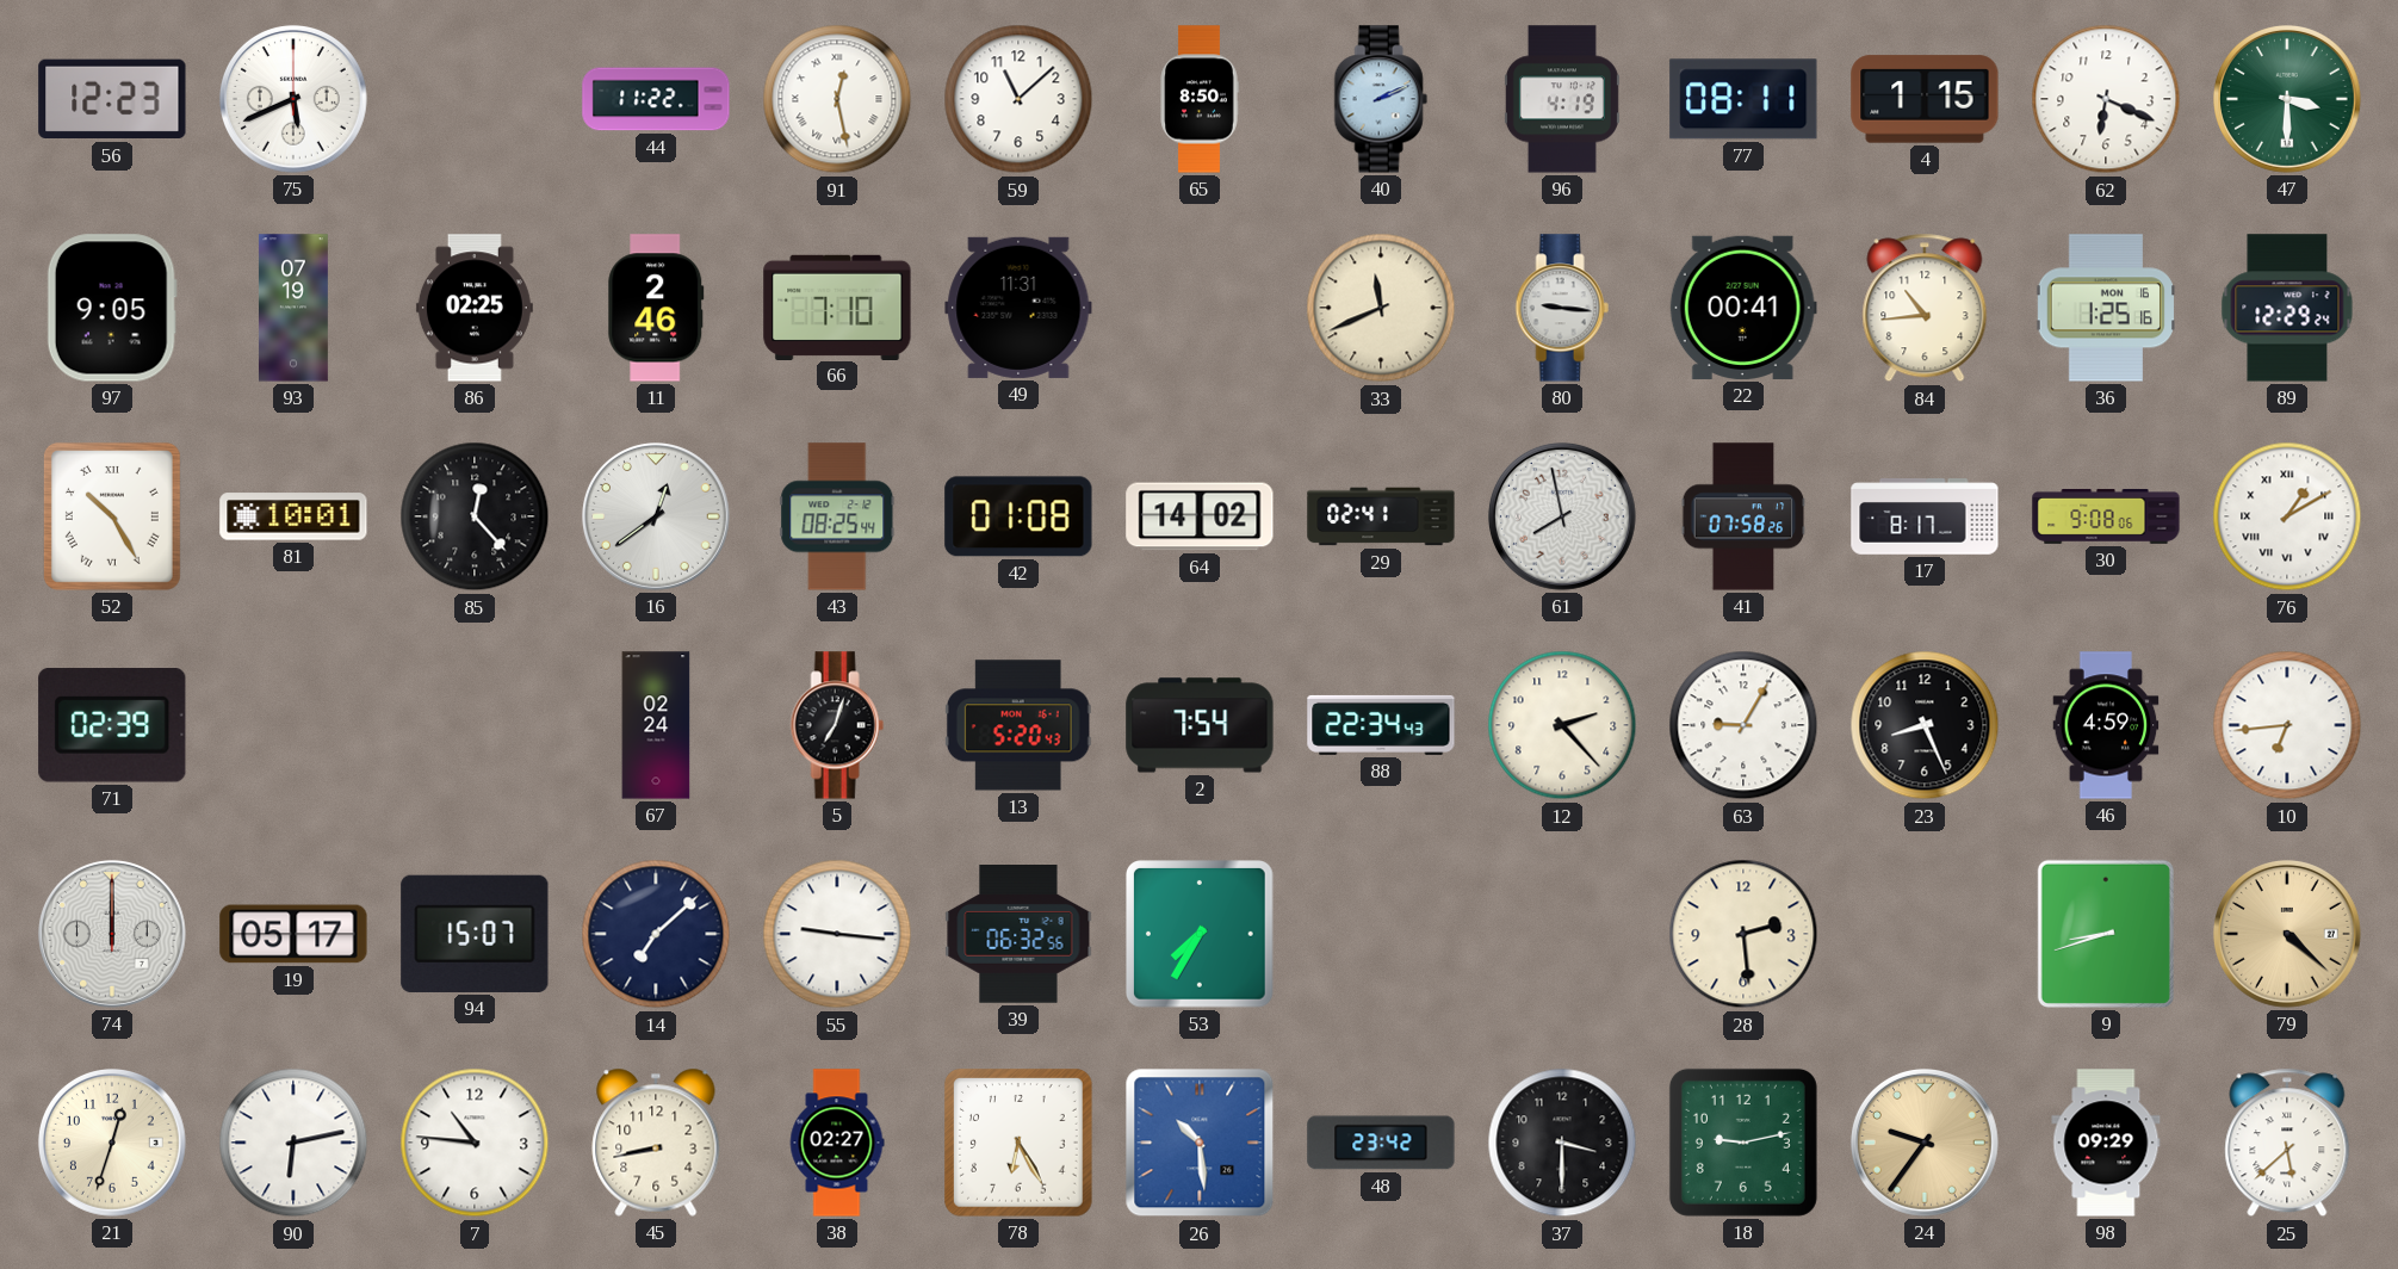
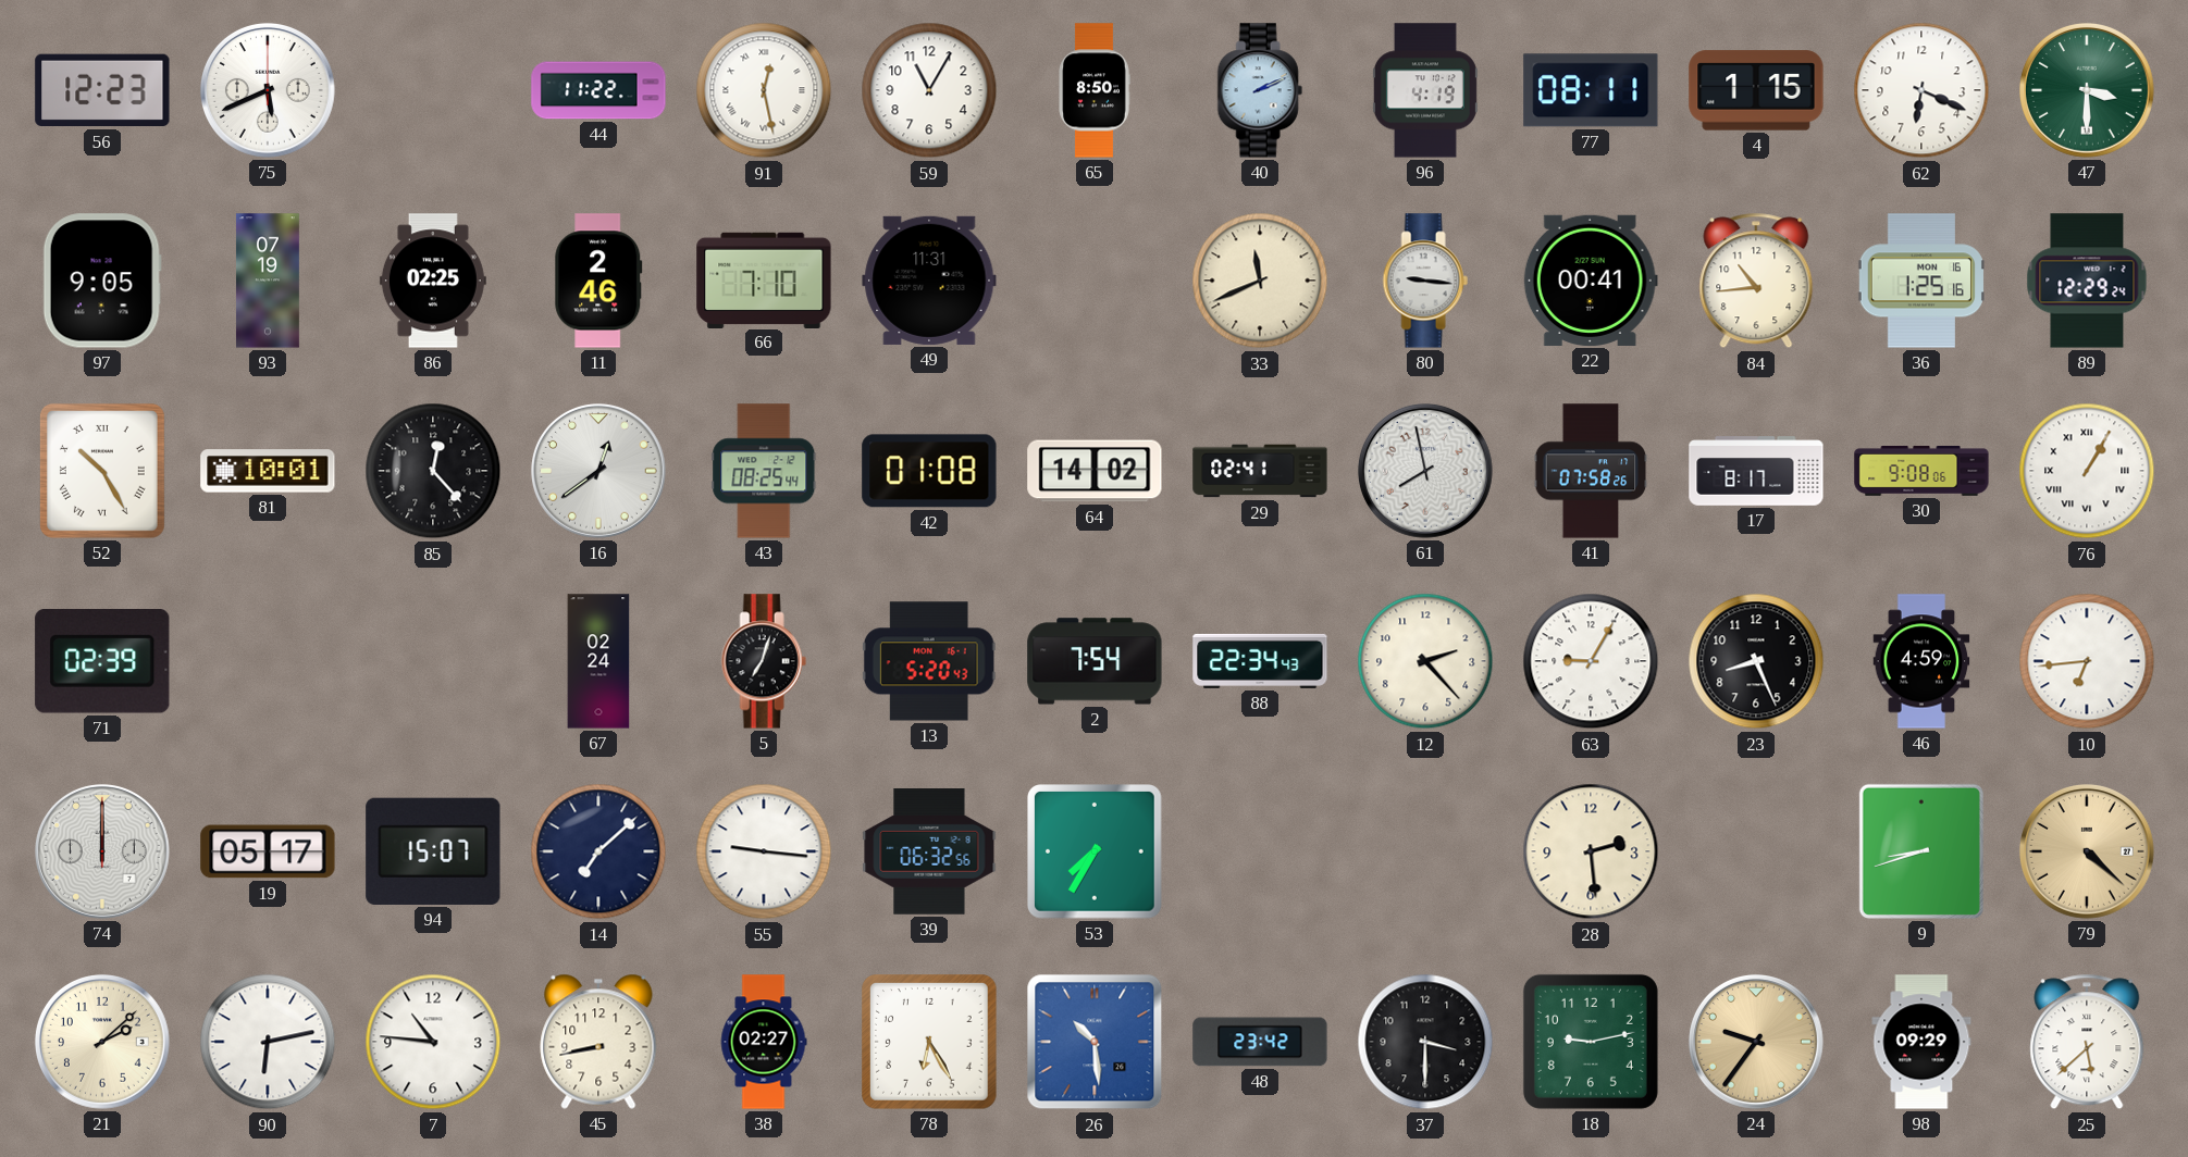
59: 11:08 -> 11:05 (929, 90)
76: 1:10 -> 1:05 (2087, 471)
21: 12:33 -> 2:08 (102, 1042)
